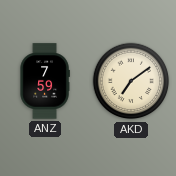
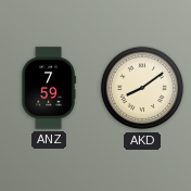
AKD: 7:09 -> 8:09 (142, 88)
